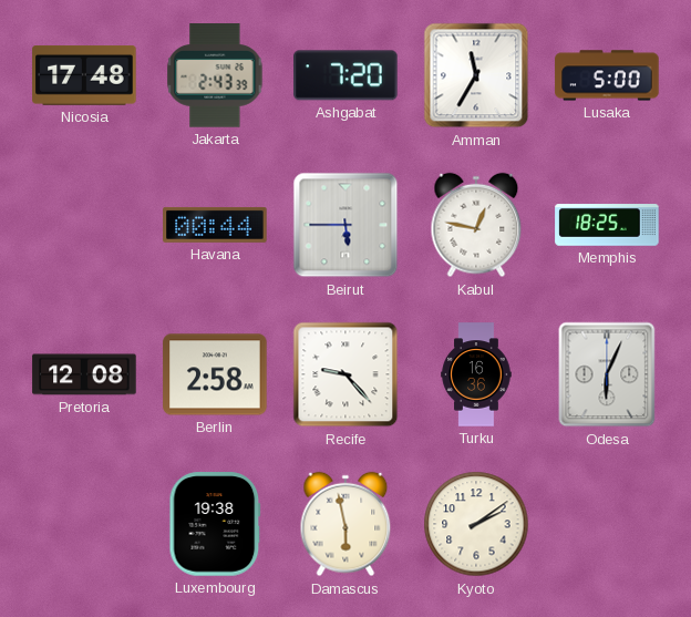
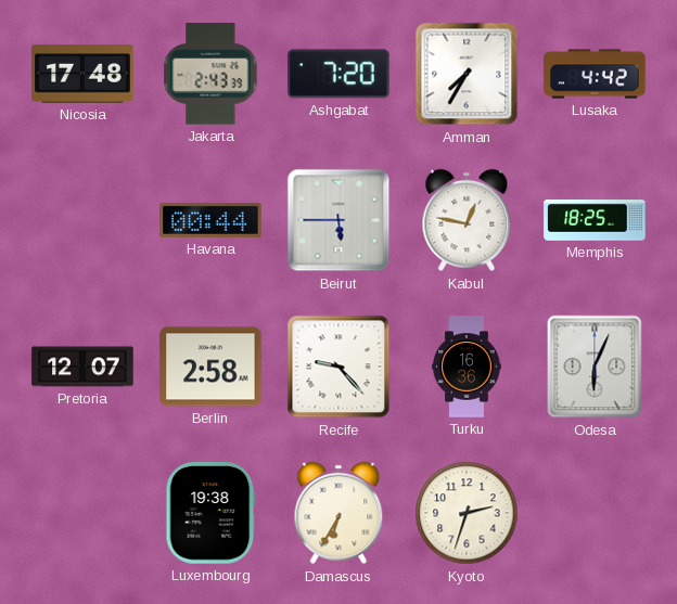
Amman: 11:35 -> 7:35 (467, 74)
Lusaka: 5:00 -> 4:42 (595, 74)
Pretoria: 12:08 -> 12:07 (82, 367)
Damascus: 5:58 -> 6:35 (338, 513)
Kyoto: 2:09 -> 2:33 (467, 513)
